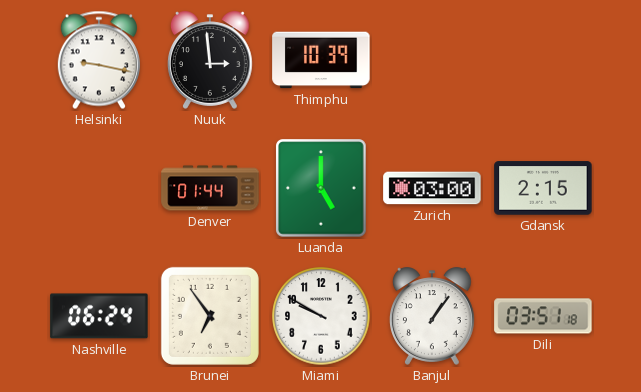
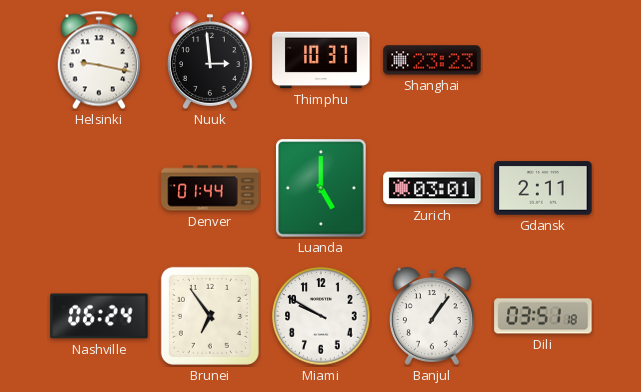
Thimphu: 10:39 -> 10:37 (321, 60)
Shanghai: none -> 23:23 (432, 60)
Zurich: 03:00 -> 03:01 (432, 188)
Gdansk: 2:15 -> 2:11 (543, 188)
